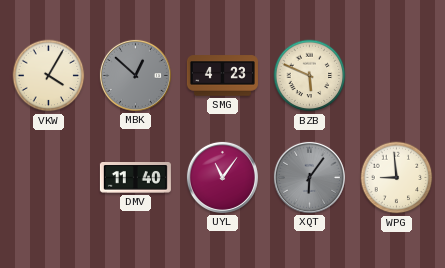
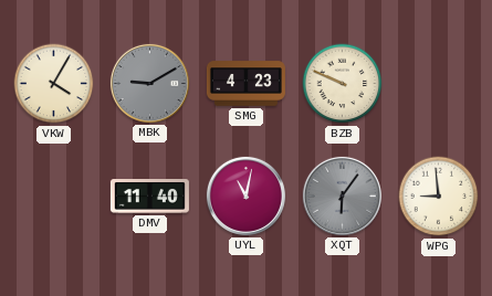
MBK: 12:52 -> 9:10 (149, 83)
BZB: 5:49 -> 9:49 (343, 84)
UYL: 11:06 -> 11:02 (245, 195)
